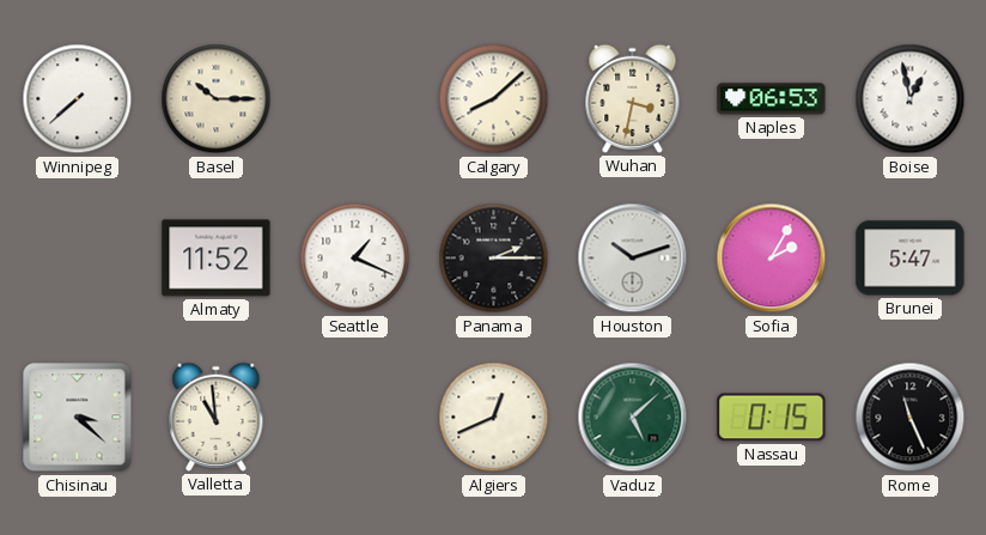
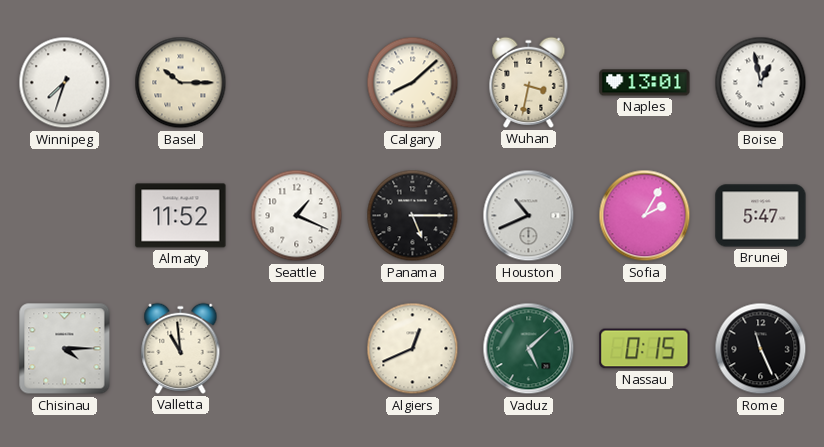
Winnipeg: 7:38 -> 7:33 (65, 83)
Naples: 06:53 -> 13:01 (645, 83)
Panama: 2:15 -> 5:15 (413, 216)
Houston: 10:12 -> 10:41 (529, 216)
Chisinau: 3:22 -> 4:15 (65, 349)
